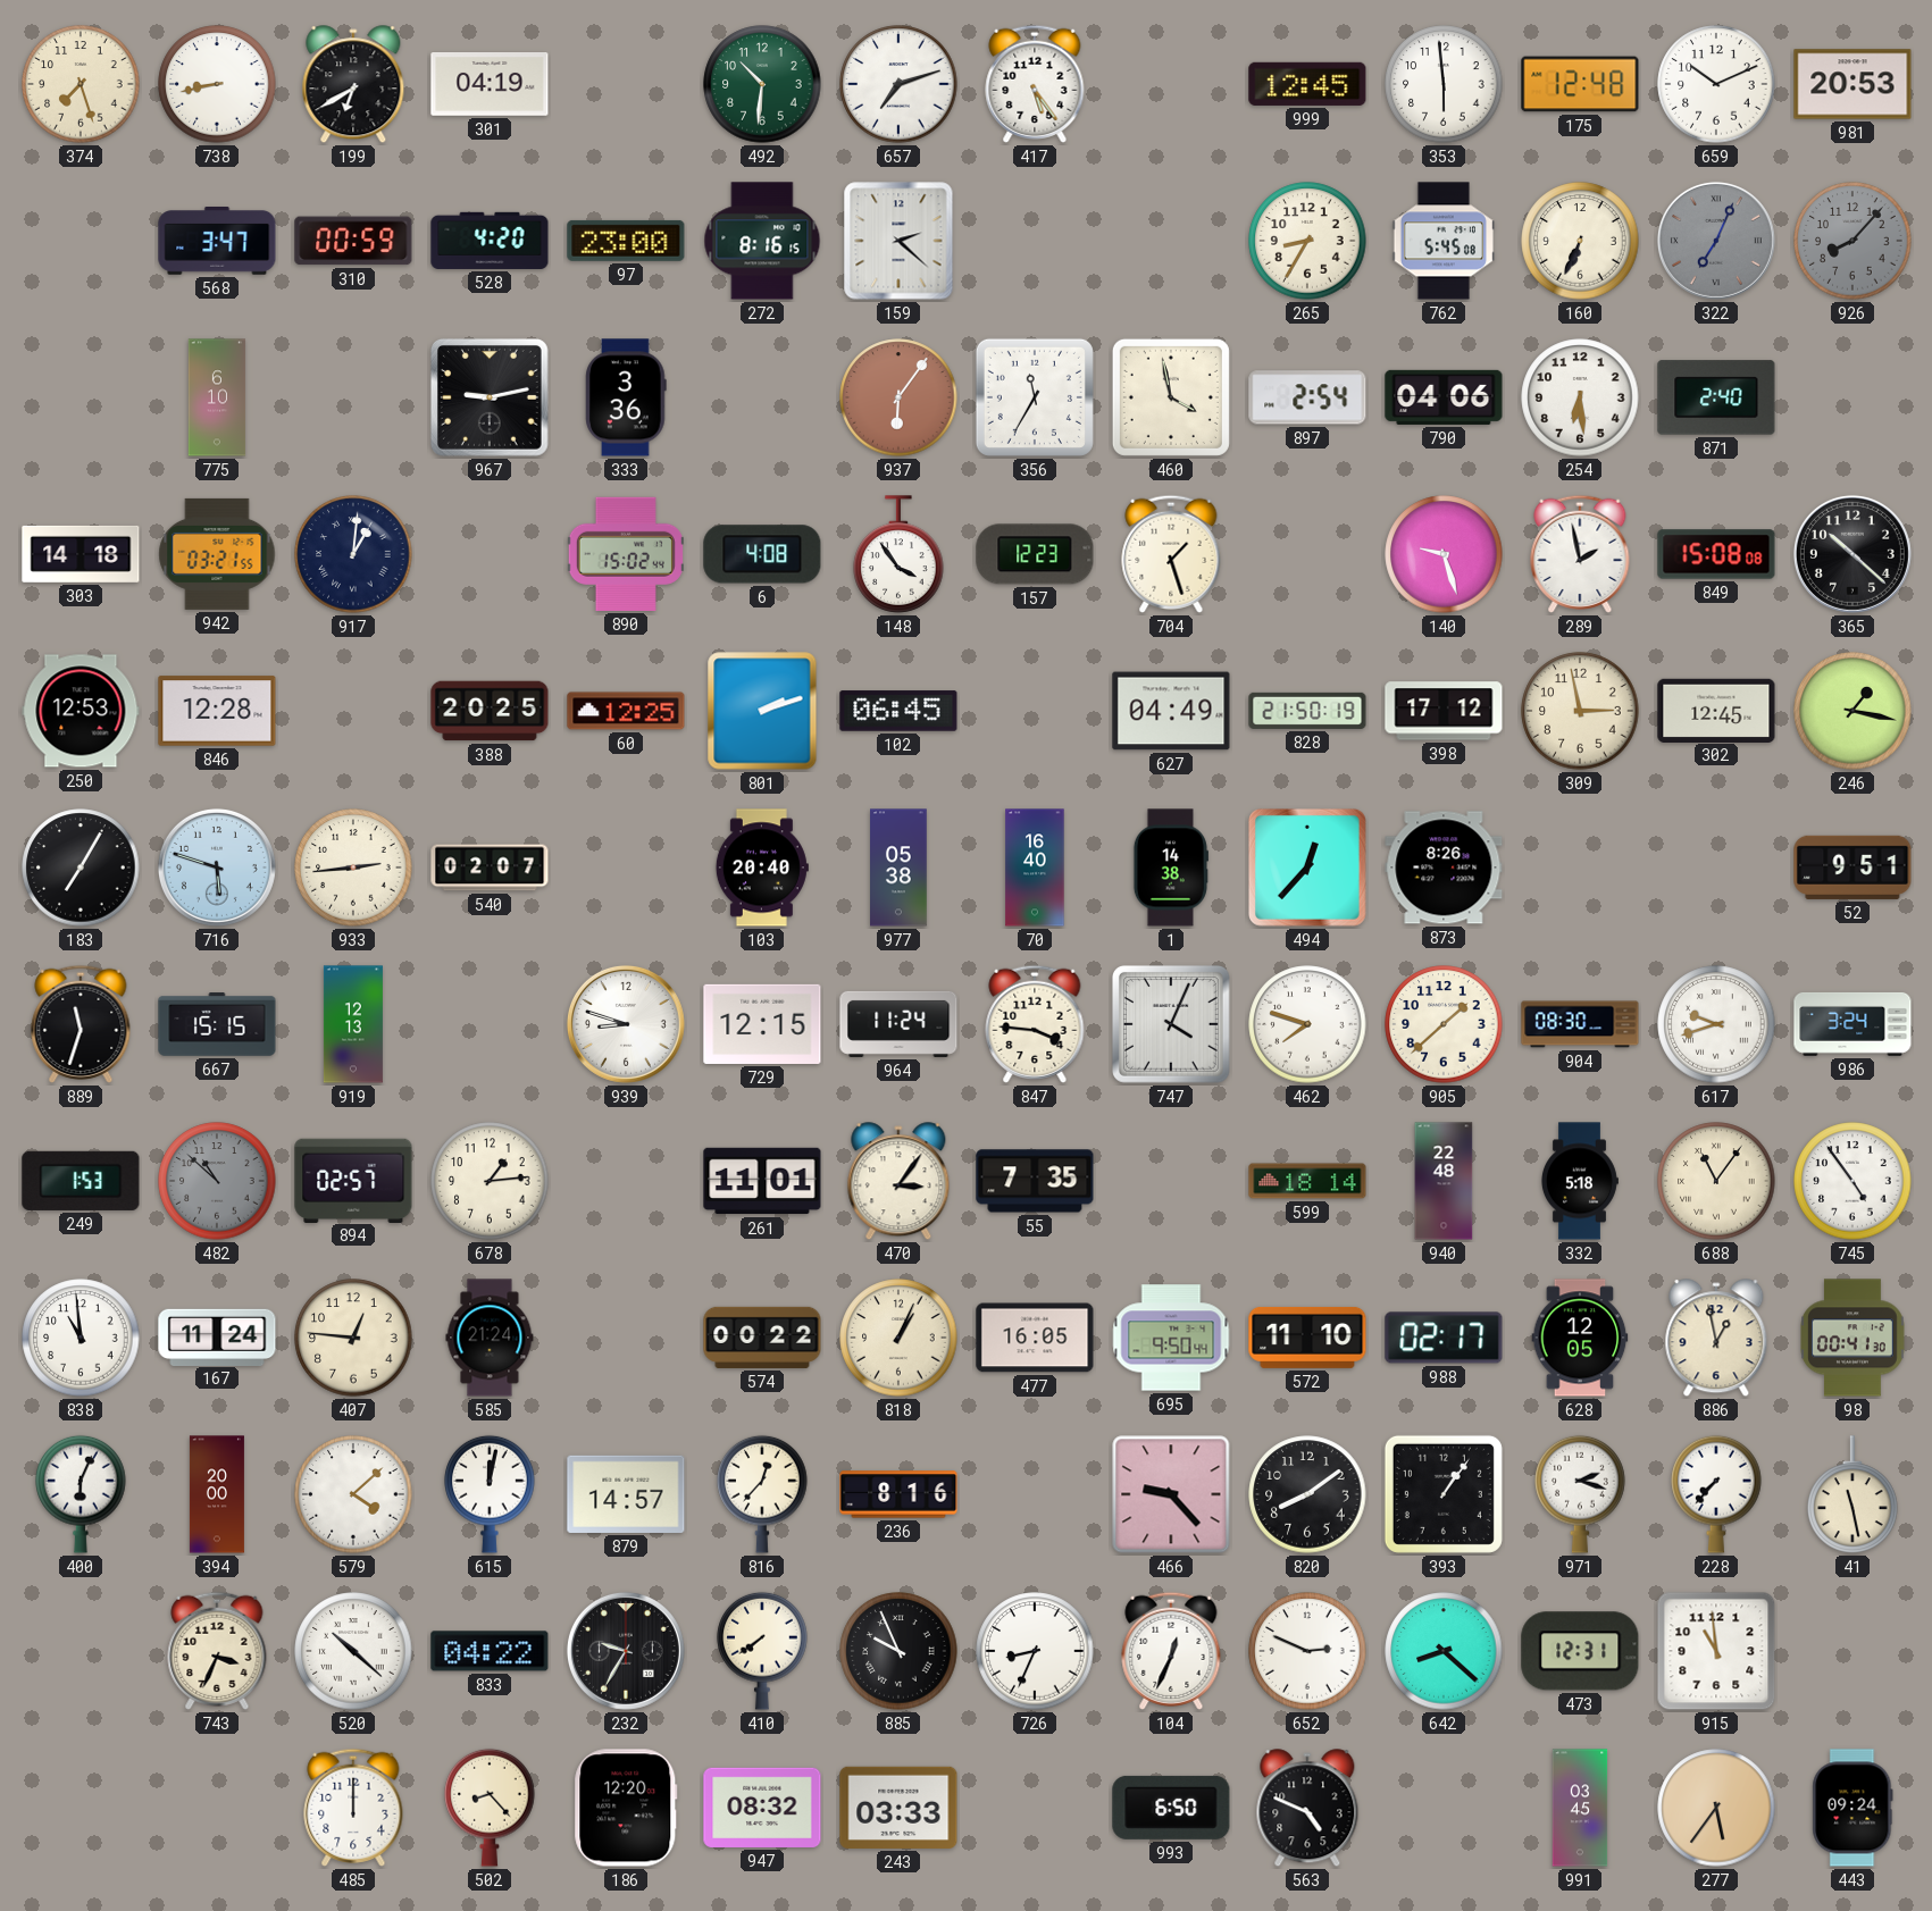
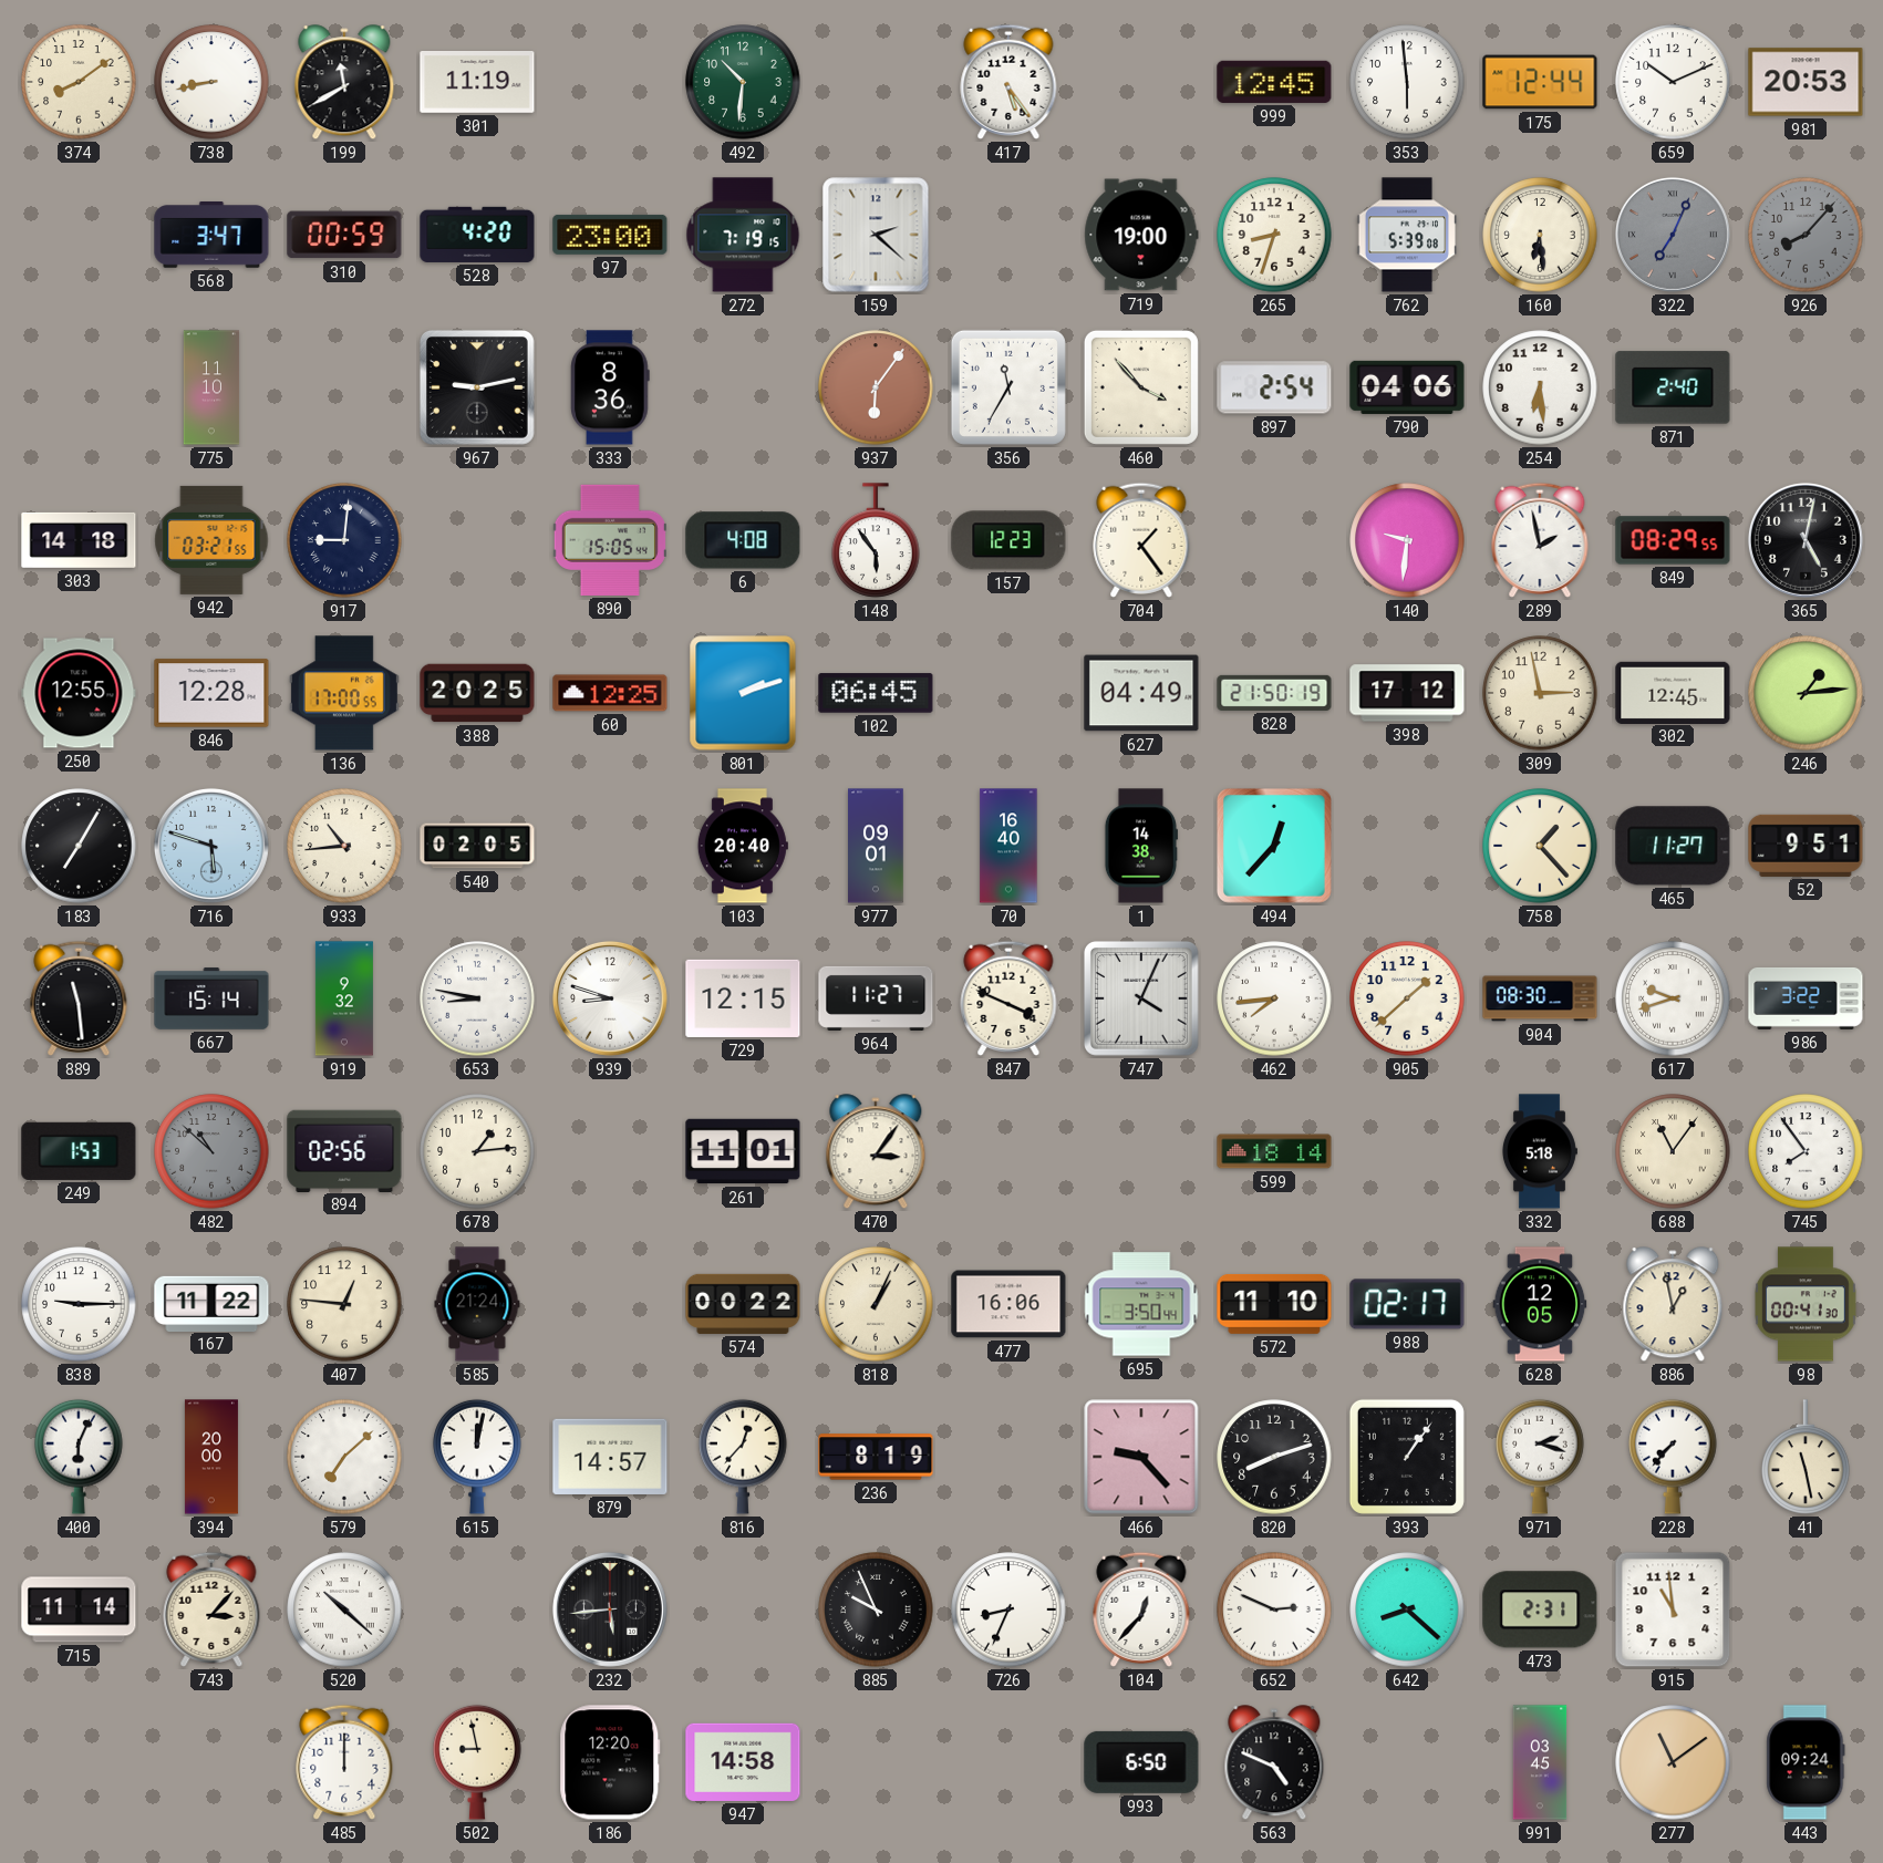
374: 7:27 -> 8:09 (79, 82)
199: 6:40 -> 11:40 (344, 83)
301: 04:19 -> 11:19 (477, 83)
657: 7:12 -> none (898, 84)
175: 12:48 -> 12:44 (1540, 82)
272: 8:16 -> 7:19 (743, 235)
719: none -> 19:00 (1141, 235)
265: 8:35 -> 8:33 (1274, 235)
762: 5:45 -> 5:39 (1406, 235)
160: 6:34 -> 6:29 (1540, 235)
775: 6:10 -> 11:10 (211, 387)
333: 3:36 -> 8:36 (610, 387)
460: 3:58 -> 3:53 (1141, 387)
917: 1:01 -> 9:01 (344, 540)
890: 15:02 -> 15:05 (610, 540)
148: 3:54 -> 5:54 (876, 540)
704: 1:27 -> 1:24 (1141, 540)
140: 9:27 -> 9:31 (1407, 540)
849: 15:08 -> 08:29 (1673, 540)
365: 10:22 -> 5:02 (1806, 540)
250: 12:53 -> 12:55 (79, 693)
136: none -> 17:00 (344, 693)
246: 1:17 -> 1:14 (1806, 693)
933: 2:44 -> 10:44 (344, 846)
540: 02:07 -> 02:05 (477, 846)
977: 05:38 -> 09:01 (876, 846)
873: 8:26 -> none (1444, 868)
758: none -> 1:23 (1540, 846)
465: none -> 11:27 (1673, 846)
889: 11:33 -> 11:29 (79, 998)
667: 15:15 -> 15:14 (211, 998)
919: 12:13 -> 9:32 (344, 998)
653: none -> 8:47 (477, 998)
964: 11:24 -> 11:27 (876, 998)
847: 3:46 -> 3:49 (1008, 998)
462: 7:48 -> 7:44 (1274, 998)
986: 3:24 -> 3:22 (1806, 998)
894: 02:57 -> 02:56 (344, 1150)
55: 7:35 -> none (1035, 1181)
940: 22:48 -> none (1444, 1181)
745: 4:54 -> 7:54 (1806, 1151)
838: 10:59 -> 9:15 (79, 1304)
167: 11:24 -> 11:22 (211, 1303)
477: 16:05 -> 16:06 (1008, 1304)
695: 9:50 -> 3:50 (1141, 1304)
579: 4:08 -> 7:08 (344, 1457)
236: 8:16 -> 8:19 (876, 1457)
820: 8:09 -> 8:12 (1274, 1457)
715: none -> 11:14 (79, 1610)
743: 3:34 -> 3:07 (211, 1610)
833: 04:22 -> none (490, 1651)
232: 9:35 -> 5:44 (610, 1610)
410: 7:39 -> none (762, 1651)
104: 12:34 -> 12:37 (1141, 1610)
473: 12:31 -> 2:31 (1540, 1610)
502: 8:23 -> 8:58 (477, 1762)
947: 08:32 -> 14:58 (743, 1762)
243: 03:33 -> none (898, 1808)
277: 5:36 -> 11:09 (1673, 1762)
